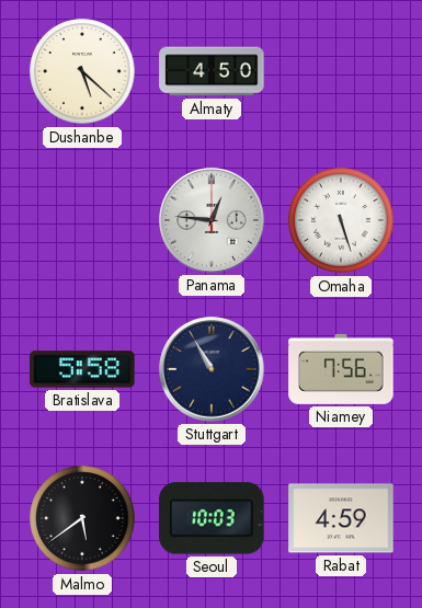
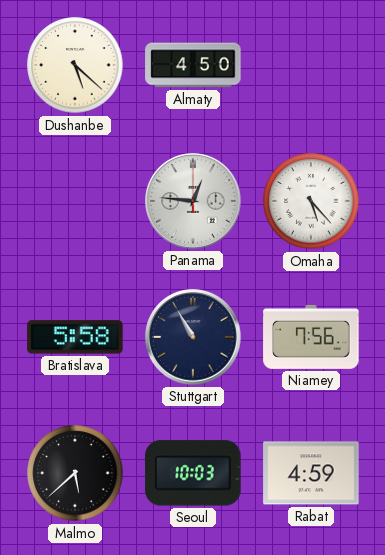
Omaha: 5:27 -> 5:23 (311, 201)
Malmo: 5:39 -> 5:38 (75, 473)
